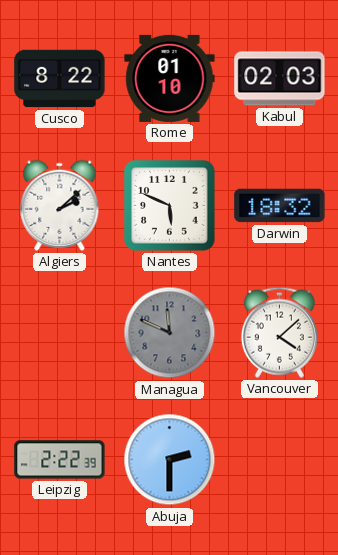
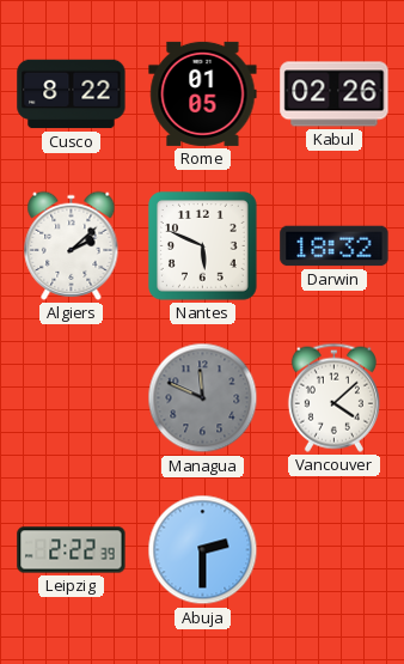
Rome: 01:10 -> 01:05 (203, 93)
Kabul: 02:03 -> 02:26 (335, 95)
